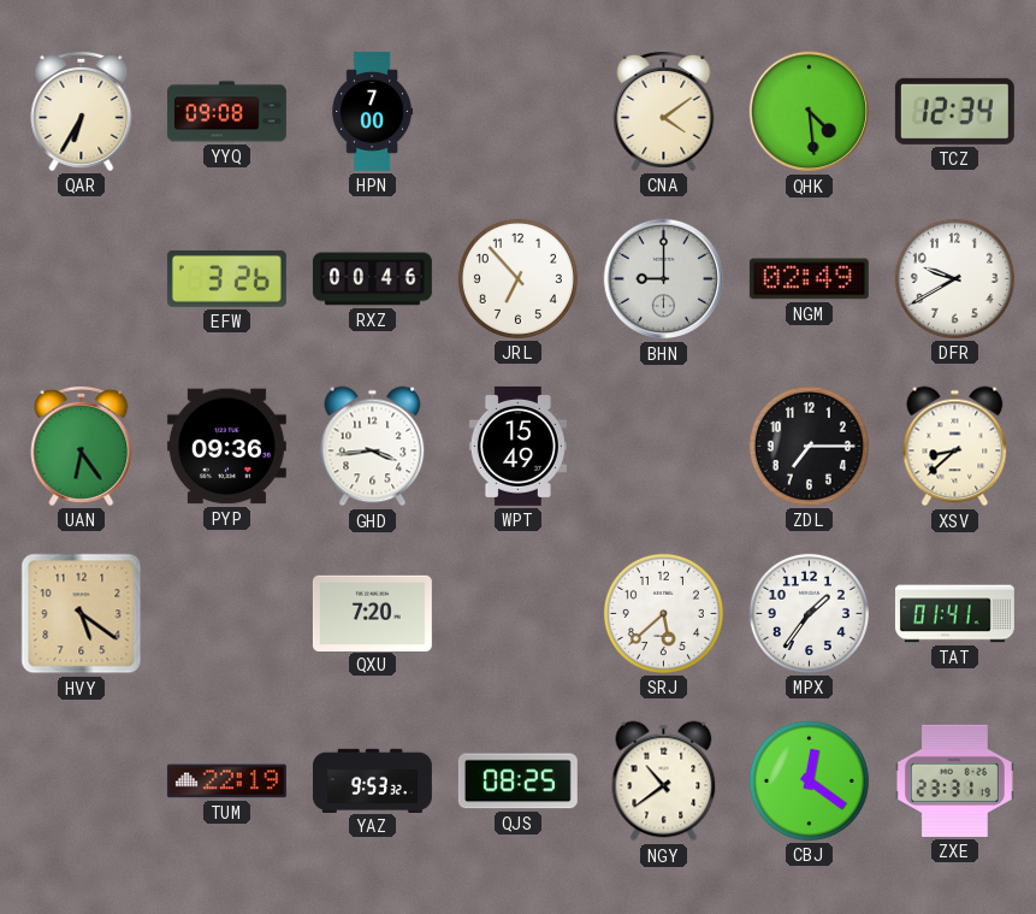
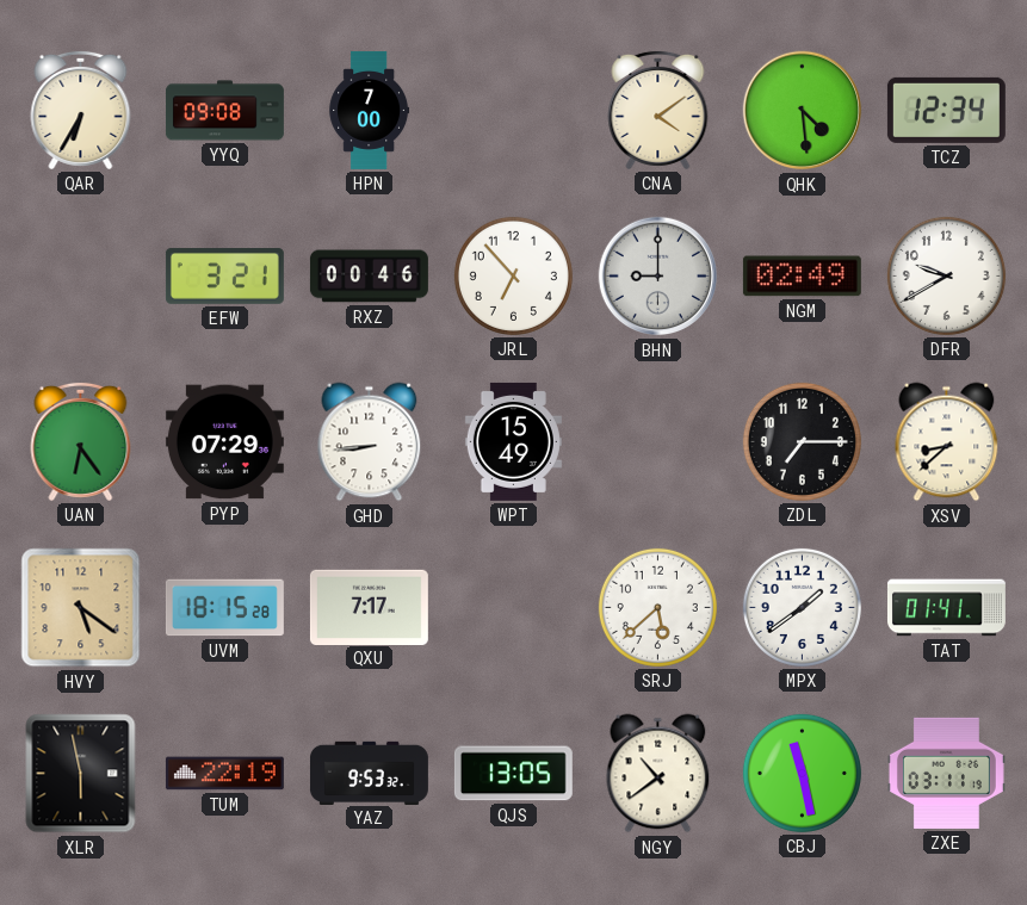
EFW: 3:26 -> 3:21 (224, 277)
PYP: 09:36 -> 07:29 (224, 442)
GHD: 3:44 -> 8:44 (370, 442)
UVM: none -> 18:15 (224, 608)
QXU: 7:20 -> 7:17 (369, 607)
MPX: 1:36 -> 1:39 (802, 607)
XLR: none -> 5:58 (81, 774)
QJS: 08:25 -> 13:05 (513, 774)
CBJ: 12:21 -> 11:28 (802, 773)
ZXE: 23:31 -> 03:11 (946, 773)
